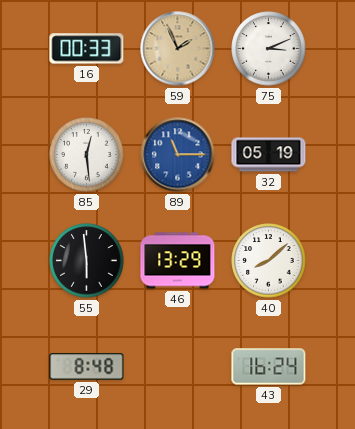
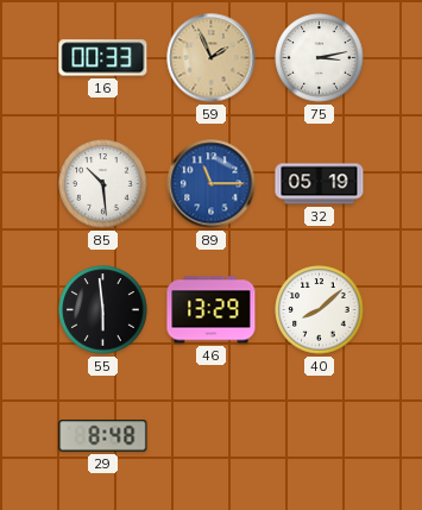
75: 3:11 -> 3:13 (320, 58)
85: 12:29 -> 10:29 (103, 184)
43: 16:24 -> none (269, 367)
